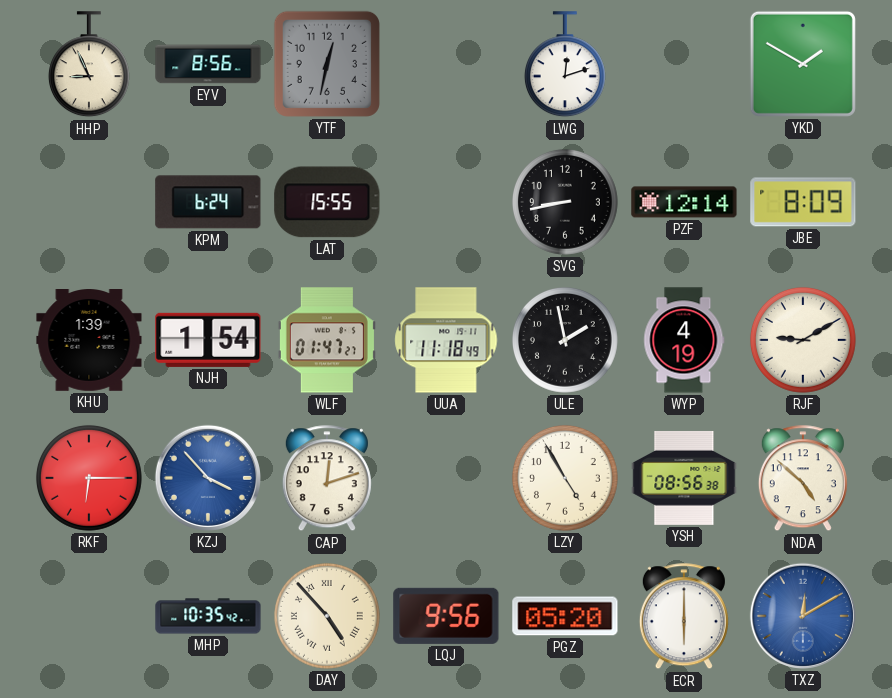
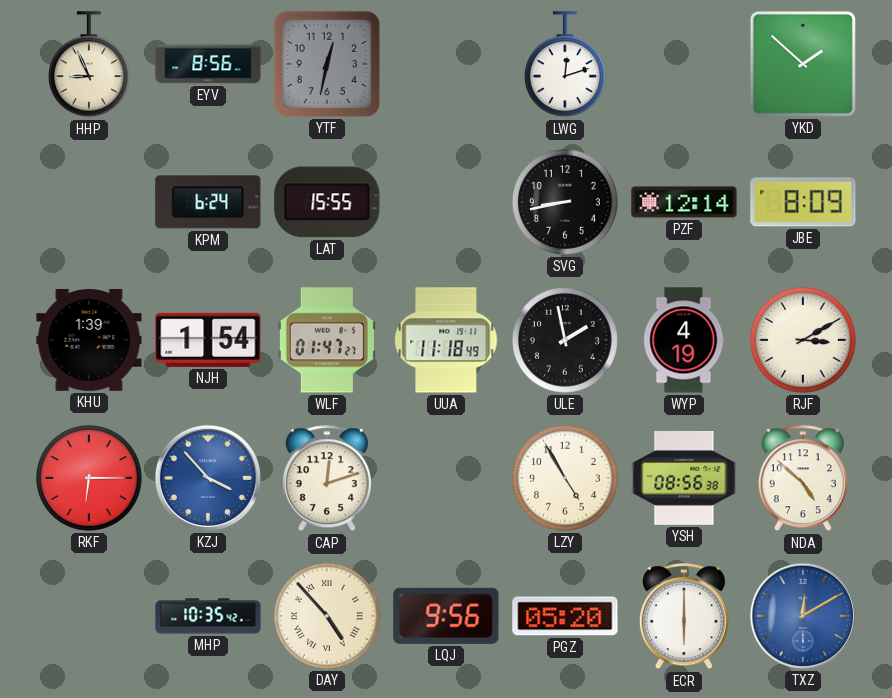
YKD: 1:50 -> 1:52 (803, 64)
RJF: 9:10 -> 3:10 (803, 340)
